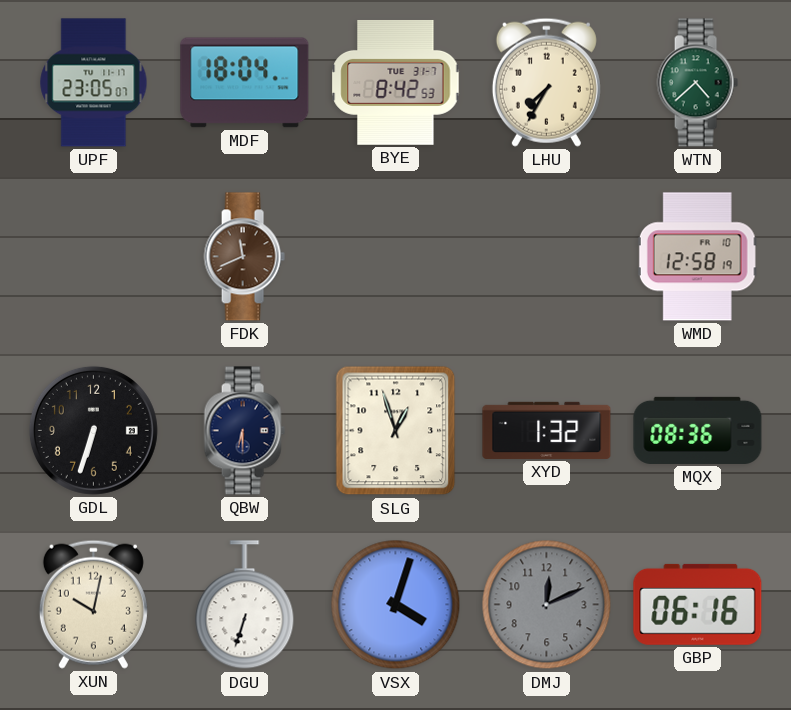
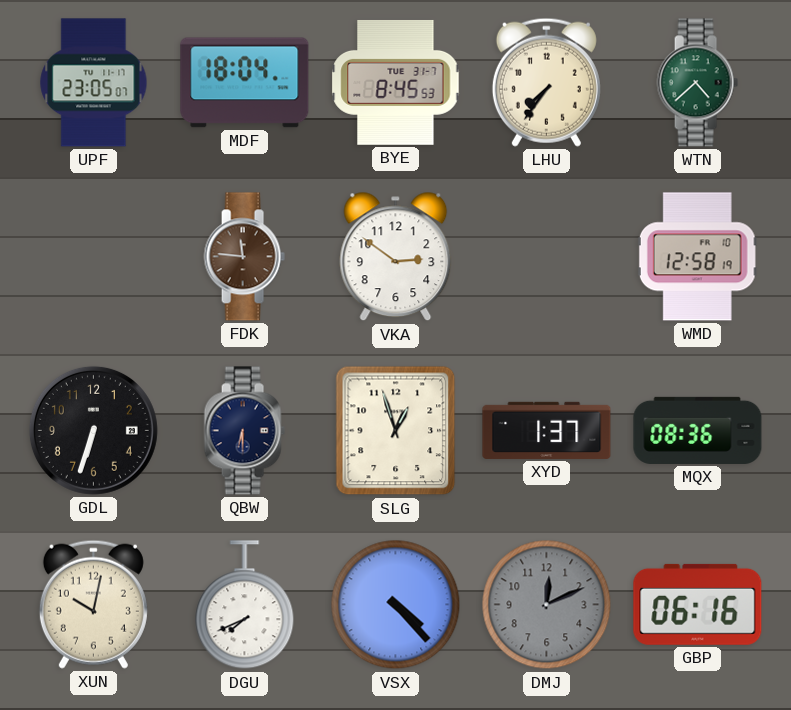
BYE: 8:42 -> 8:45 (396, 82)
LHU: 7:35 -> 7:36 (546, 82)
FDK: 11:41 -> 11:46 (244, 257)
VKA: none -> 2:51 (396, 257)
XYD: 1:32 -> 1:37 (547, 430)
DGU: 6:33 -> 7:41 (245, 605)
VSX: 4:03 -> 4:23 (396, 605)
